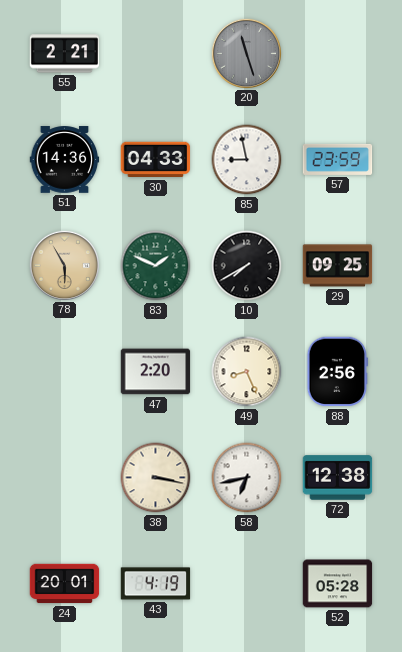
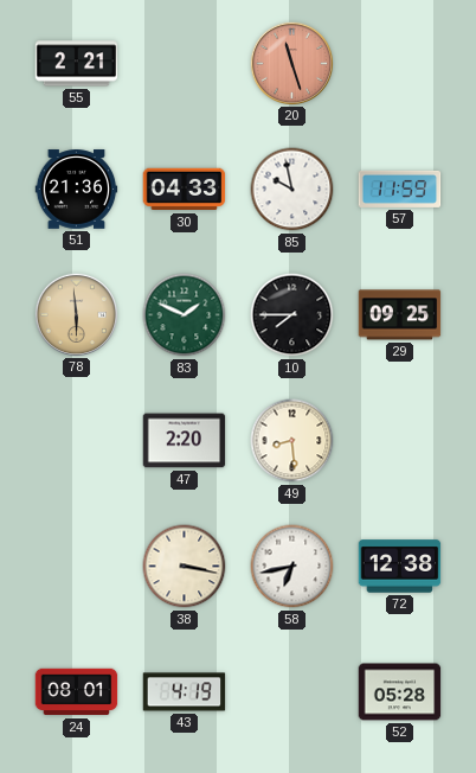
20 dial: grey -> salmon (291, 63)
51: 14:36 -> 21:36 (77, 190)
85: 8:58 -> 9:58 (292, 190)
57: 23:59 -> 11:59 (400, 189)
78: 5:55 -> 5:59 (76, 314)
10: 7:40 -> 7:45 (292, 315)
49: 8:26 -> 8:29 (292, 441)
88: 2:56 -> none (338, 372)
24: 20:01 -> 08:01 (77, 692)
